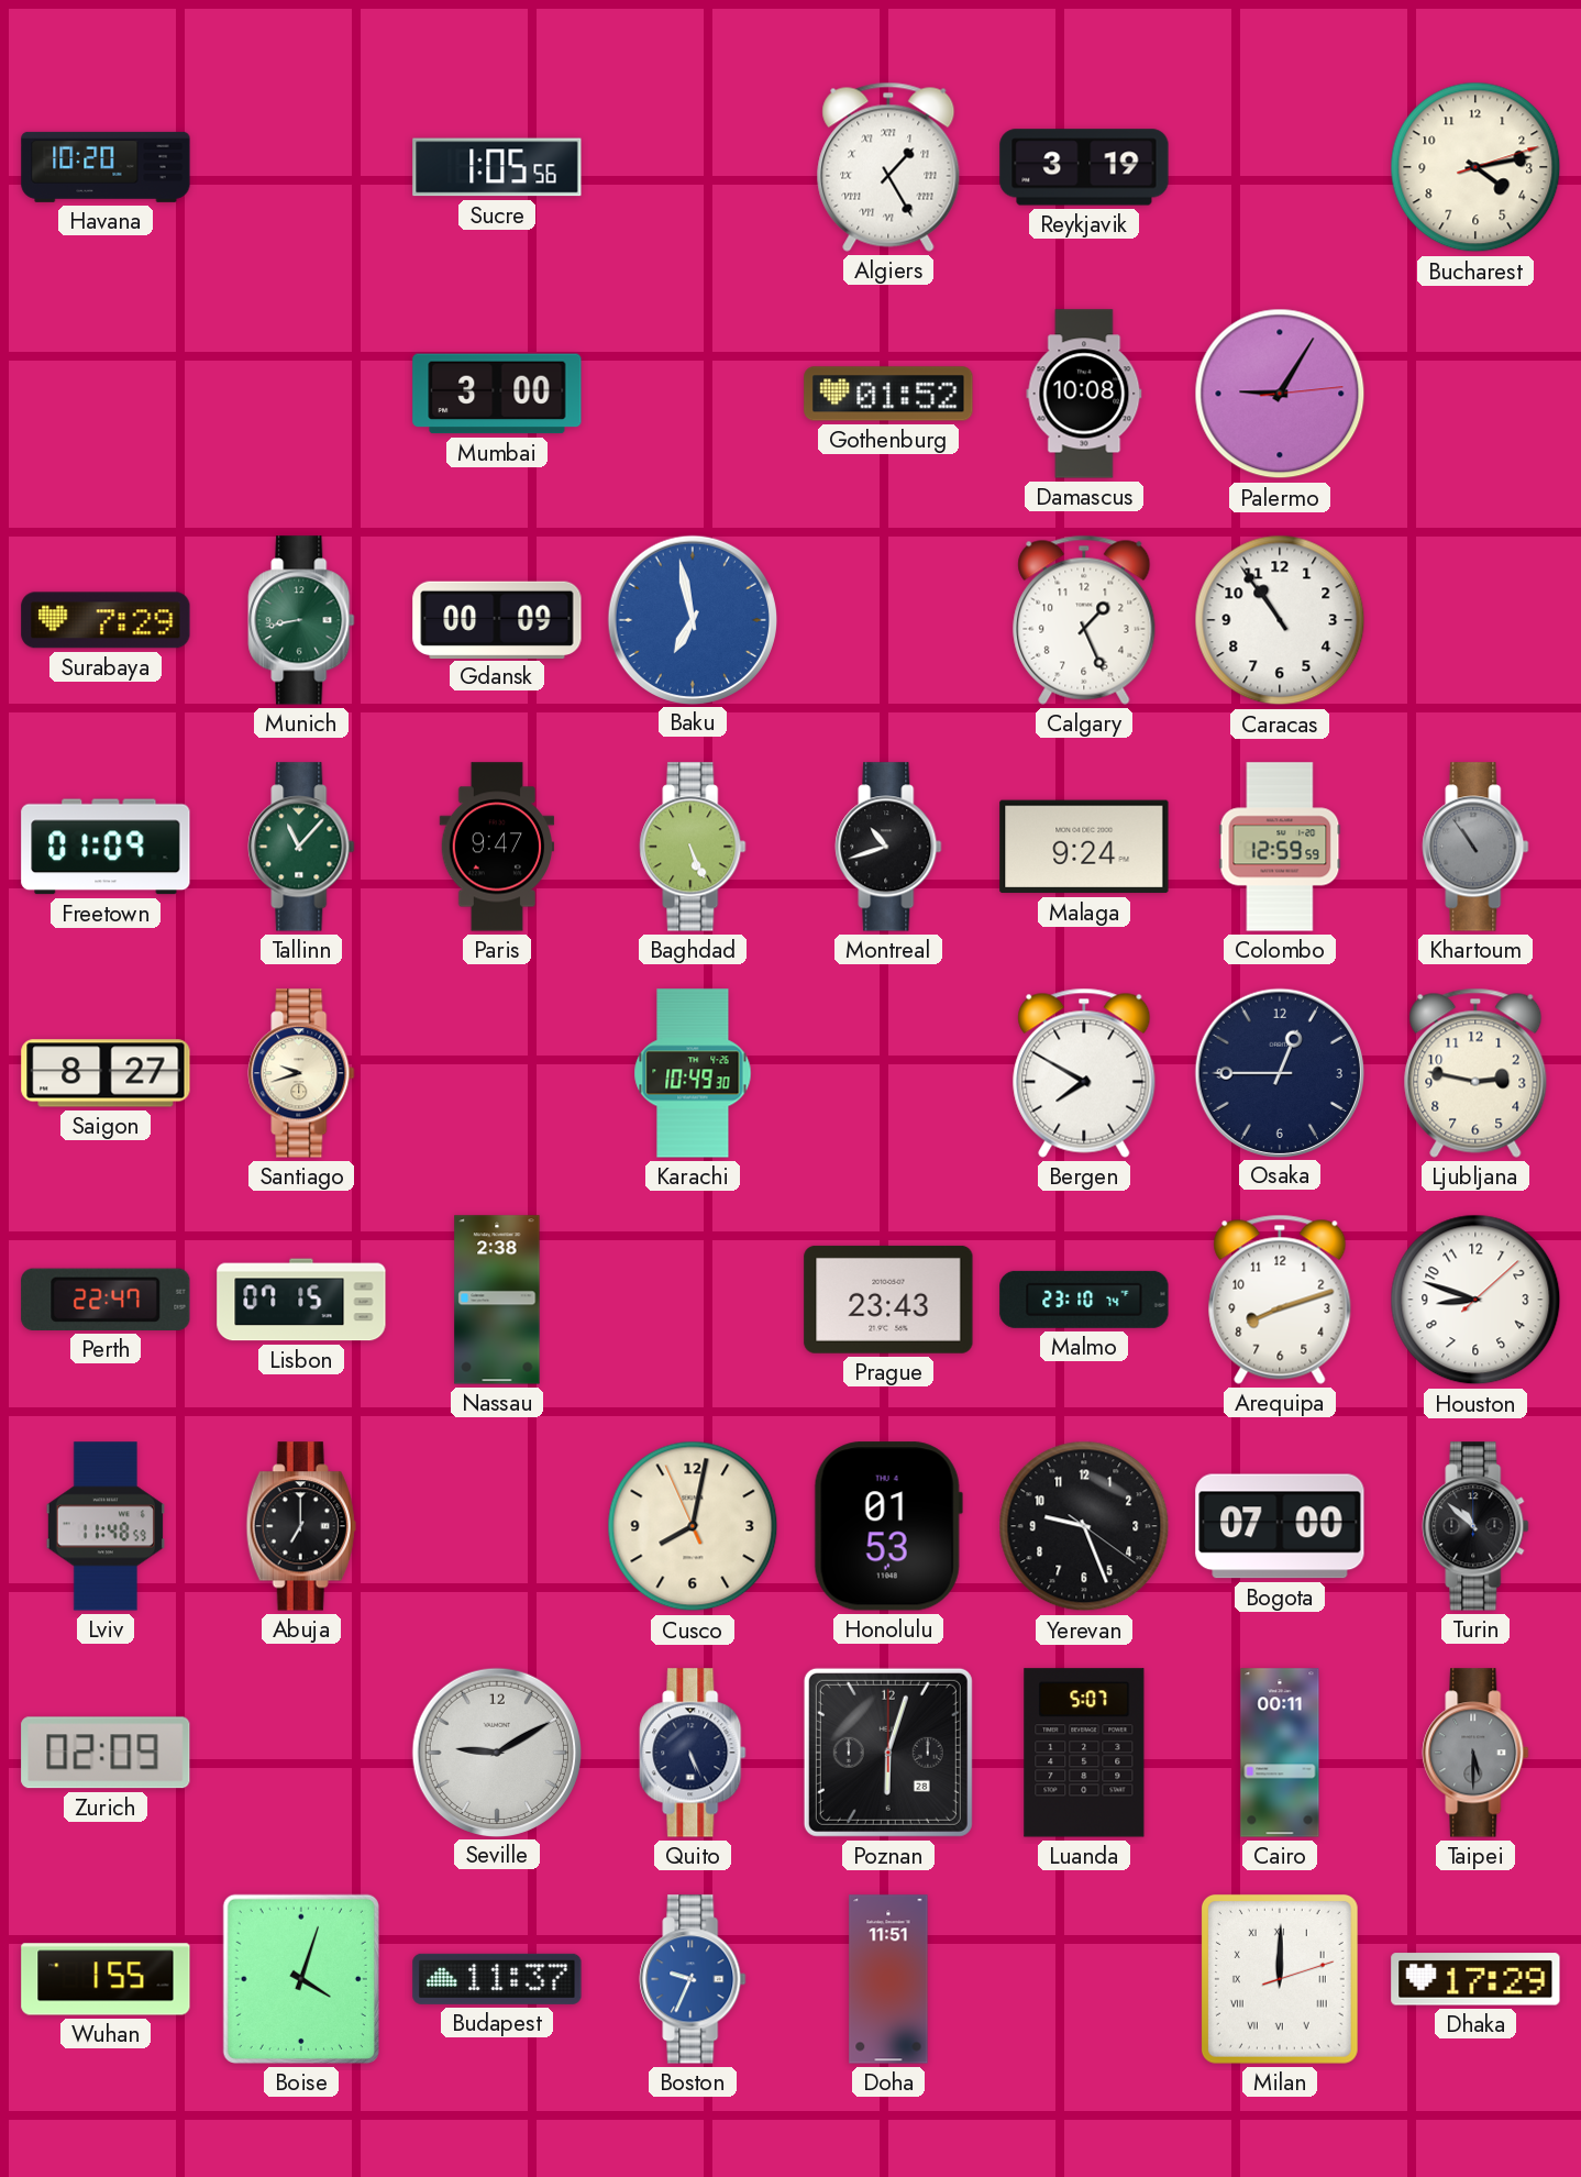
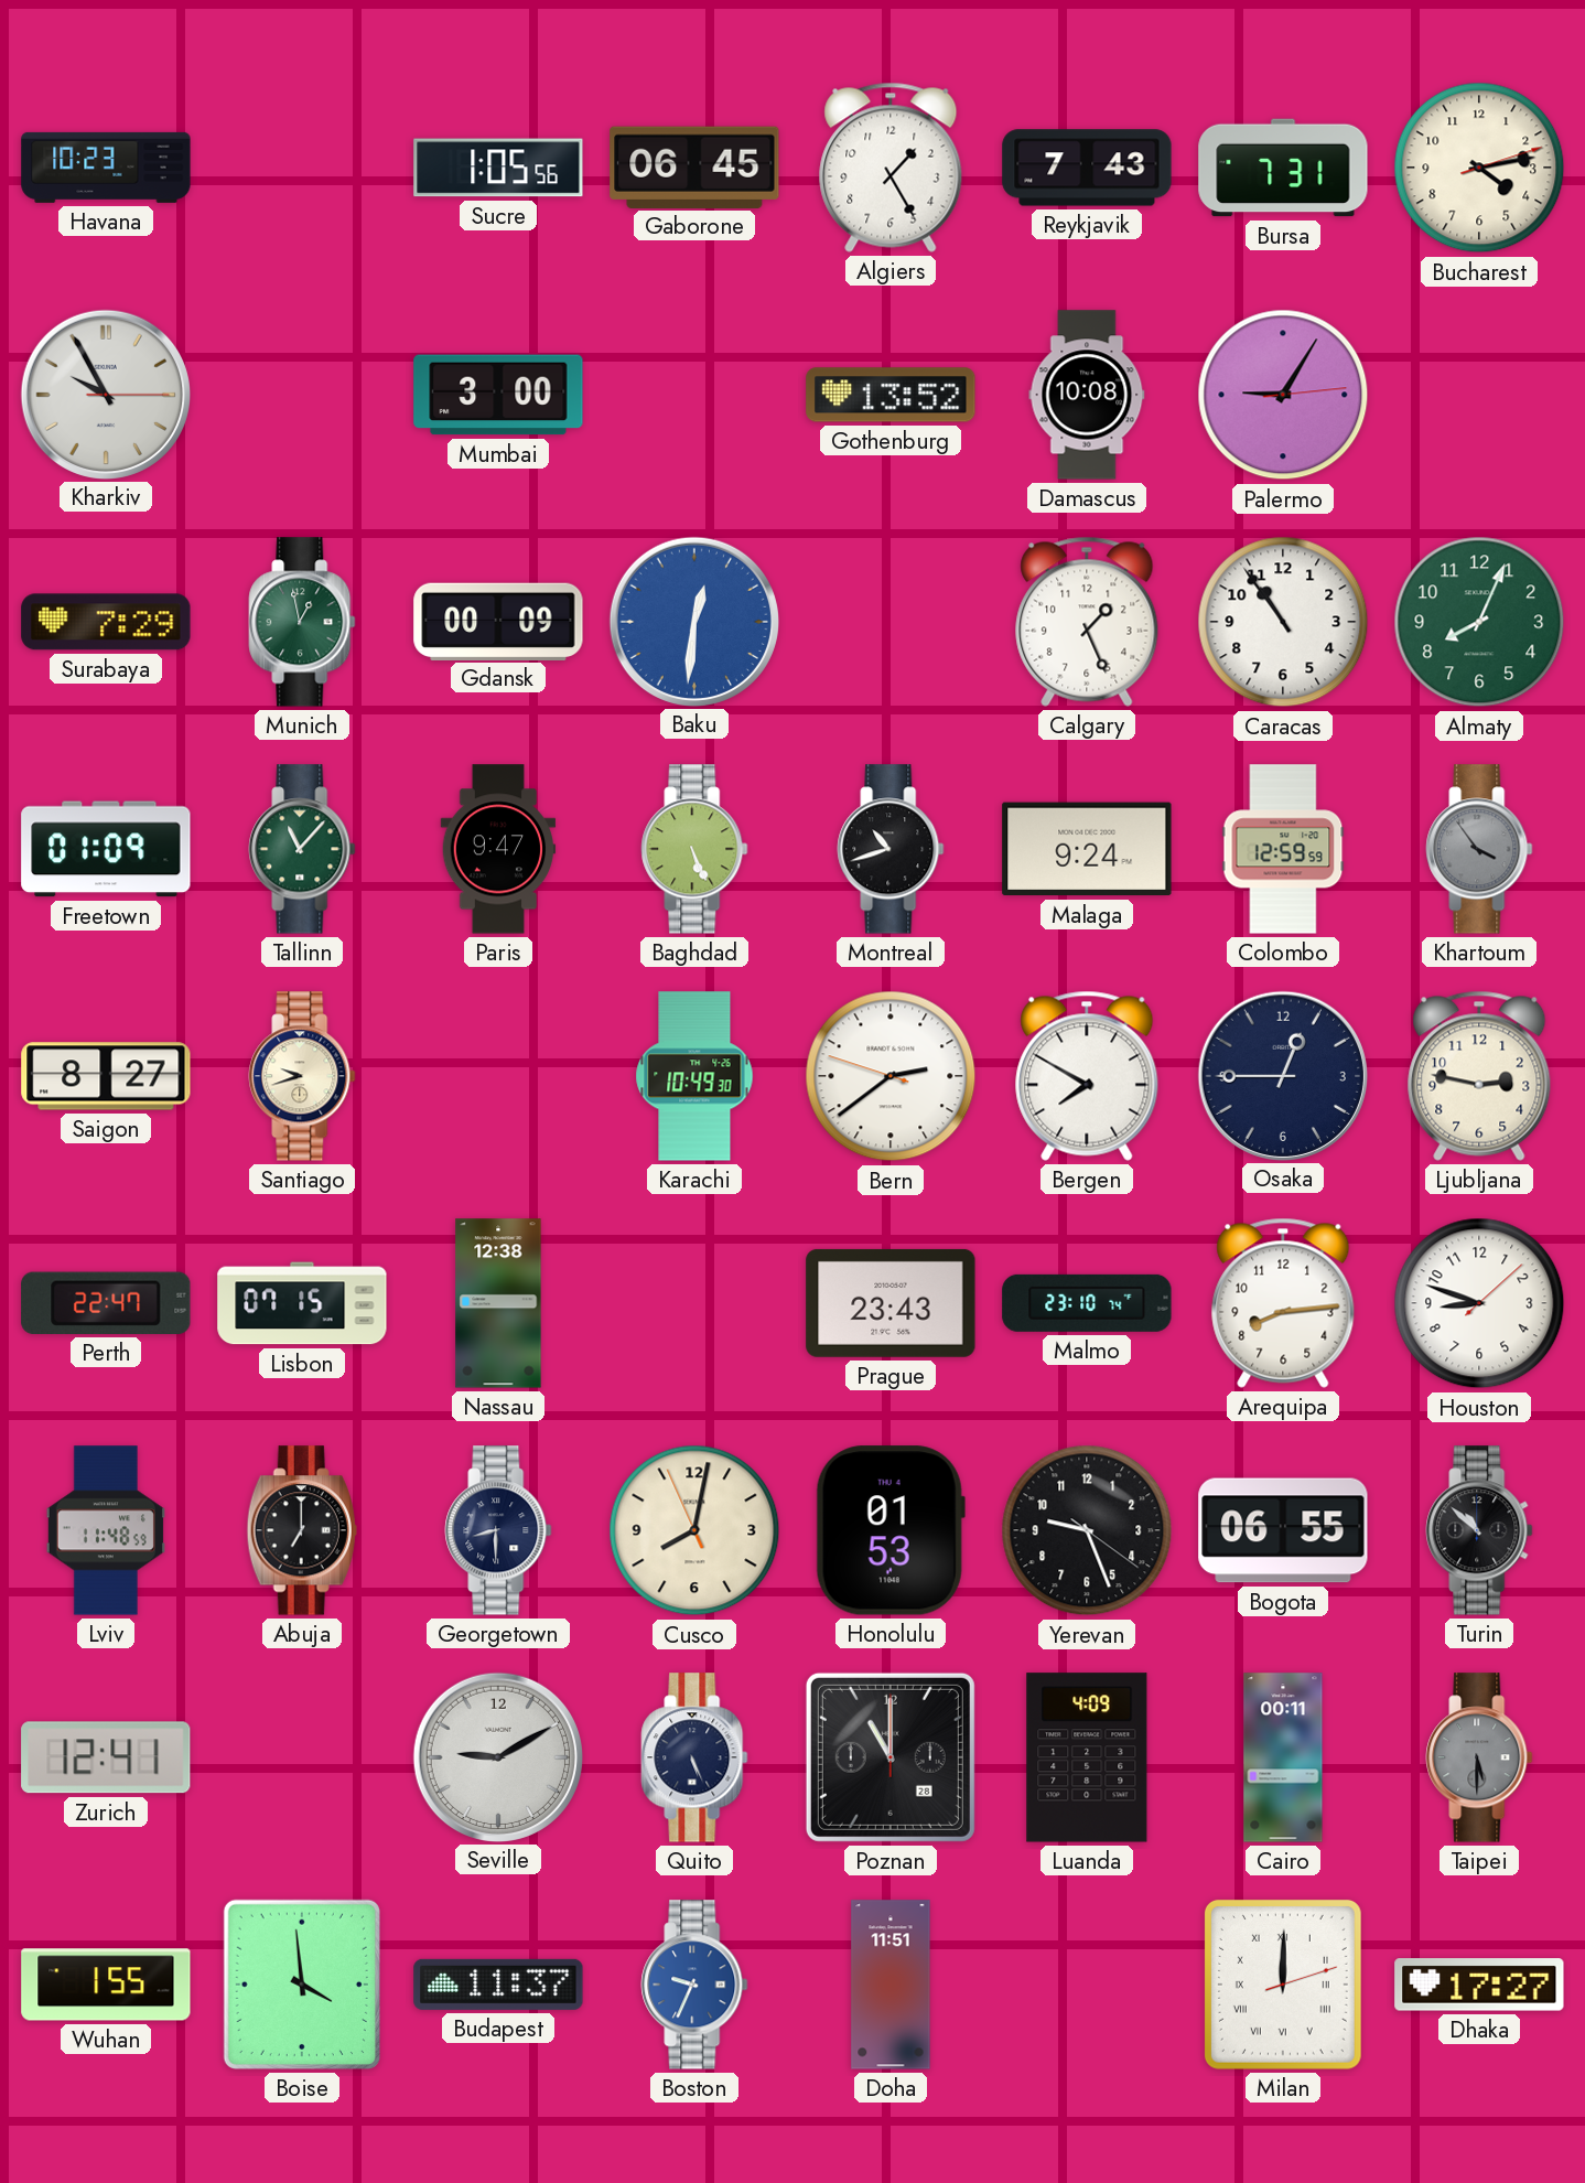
Havana: 10:20 -> 10:23 (106, 168)
Gaborone: none -> 06:45 (694, 166)
Algiers numerals: Roman -> Arabic (891, 168)
Reykjavik: 3:19 -> 7:43 (1087, 168)
Bursa: none -> 7:31 (1283, 168)
Kharkiv: none -> 9:55 (105, 394)
Gothenburg: 01:52 -> 13:52 (891, 395)
Munich: 8:43 -> 12:58 (302, 622)
Baku: 6:58 -> 12:31 (693, 621)
Almaty: none -> 8:04 (1479, 622)
Khartoum: 10:54 -> 3:54 (1479, 849)
Bern: none -> 2:38 (891, 1076)
Nassau: 2:38 -> 12:38 (498, 1303)
Arequipa: 8:12 -> 8:14 (1283, 1303)
Georgetown: none -> 8:30 (498, 1530)
Bogota: 07:00 -> 06:55 (1283, 1530)
Zurich: 02:09 -> 12:41 (106, 1757)
Poznan: 6:03 -> 11:00 (891, 1757)
Luanda: 5:07 -> 4:09 (1087, 1757)
Boise: 4:03 -> 3:59 (302, 1985)
Dhaka: 17:29 -> 17:27 (1479, 1985)
